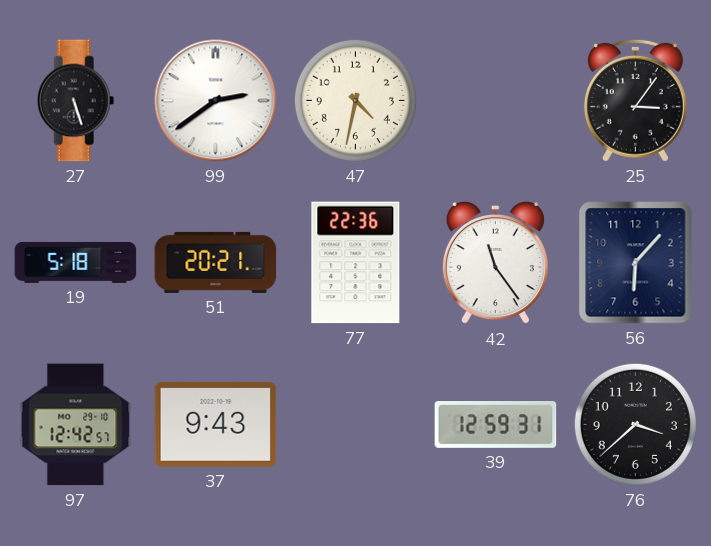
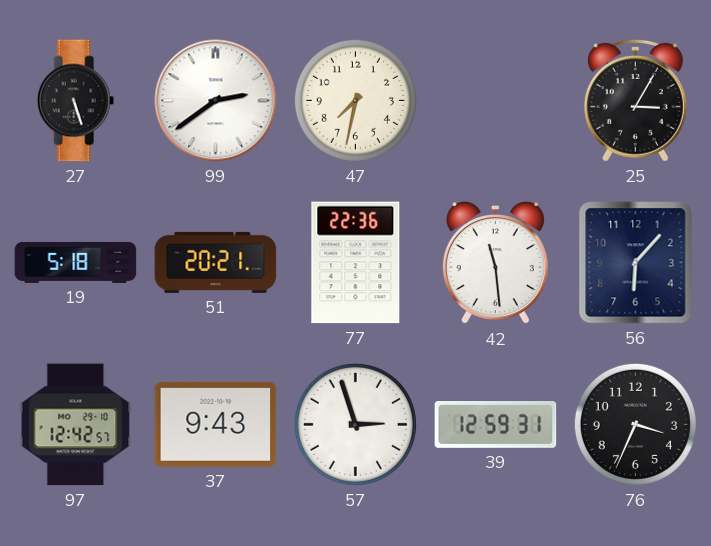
47: 4:32 -> 7:32 (355, 100)
25: 3:06 -> 3:05 (635, 100)
42: 11:24 -> 11:29 (495, 264)
57: none -> 2:57 (355, 424)
76: 3:38 -> 3:34 (635, 424)
